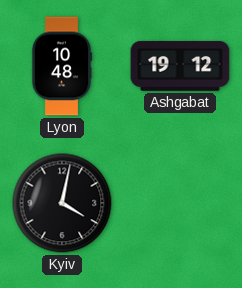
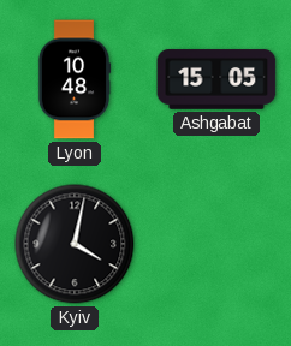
Ashgabat: 19:12 -> 15:05 (216, 79)
